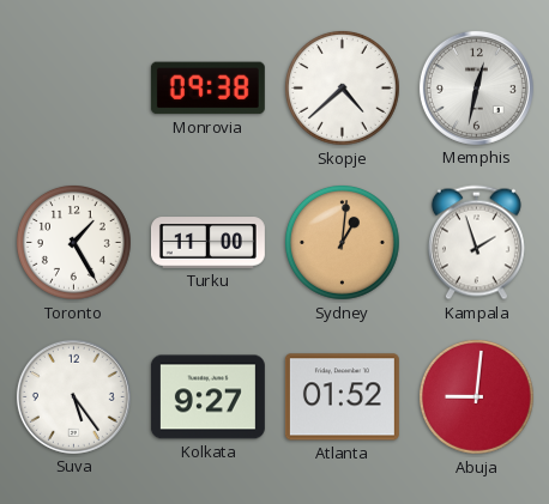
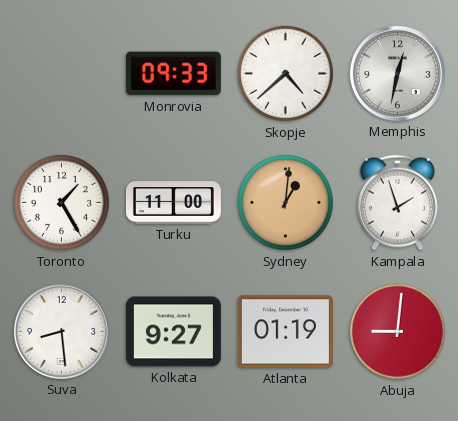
Monrovia: 09:38 -> 09:33 (173, 74)
Suva: 5:24 -> 8:29 (61, 331)
Atlanta: 01:52 -> 01:19 (285, 332)
